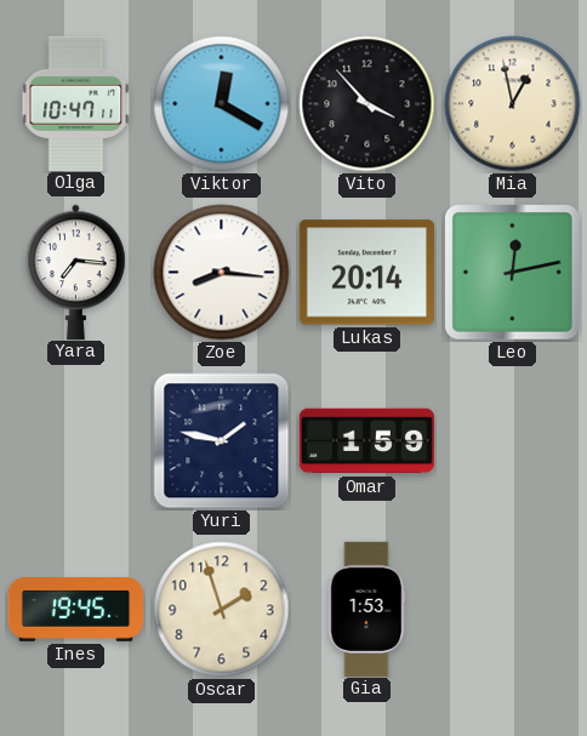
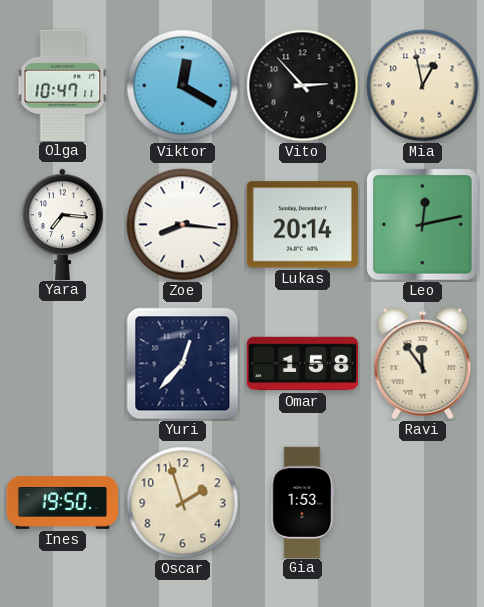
Vito: 3:53 -> 2:53 (303, 86)
Yuri: 1:47 -> 12:37 (183, 364)
Omar: 1:59 -> 1:58 (302, 364)
Ravi: none -> 11:54 (423, 364)
Ines: 19:45 -> 19:50 (63, 503)
